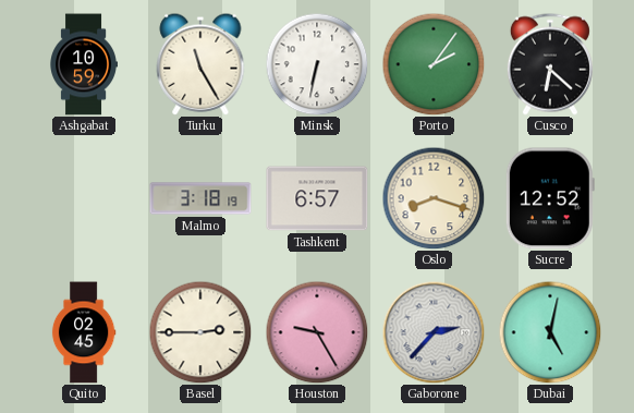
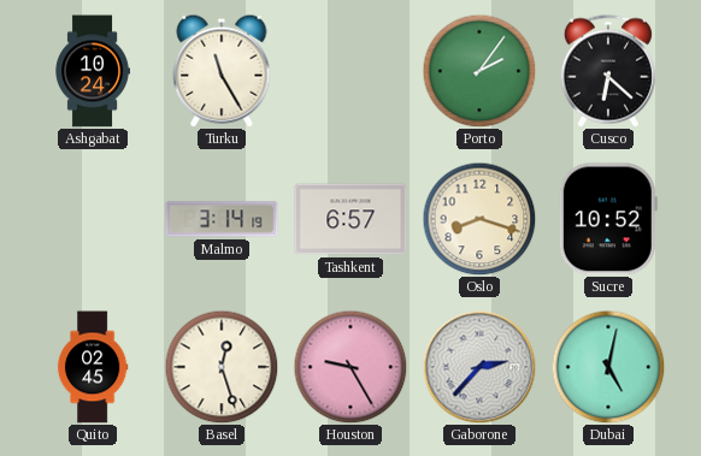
Ashgabat: 10:59 -> 10:24 (92, 71)
Minsk: 6:32 -> none (317, 64)
Malmo: 3:18 -> 3:14 (222, 219)
Sucre: 12:52 -> 10:52 (608, 219)
Basel: 2:45 -> 12:27 (222, 367)
